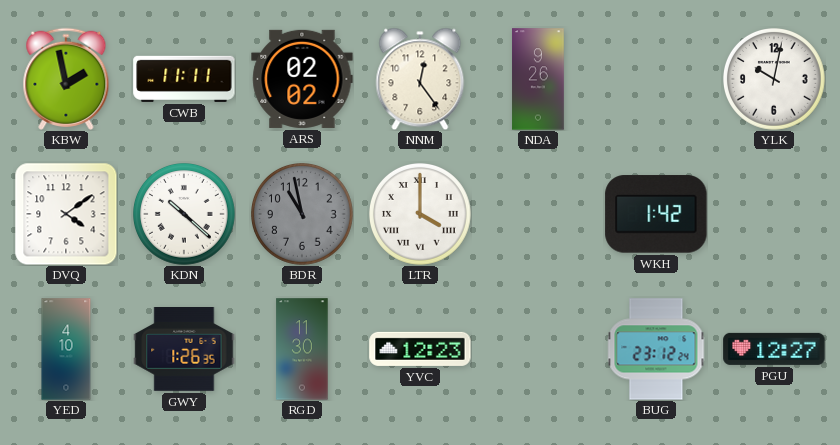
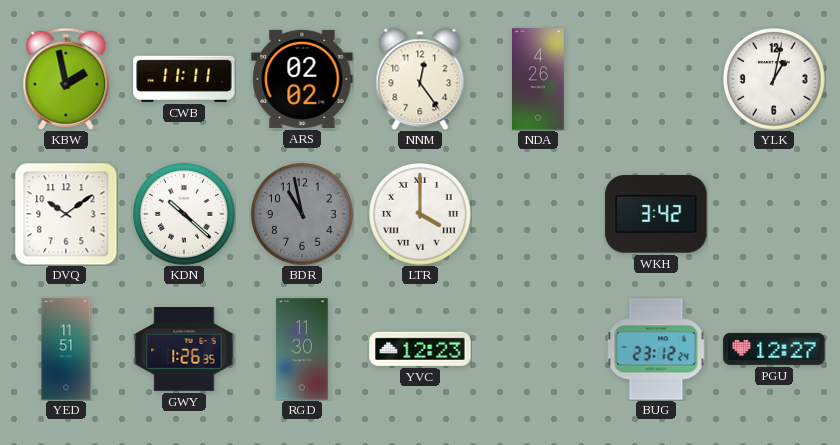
NDA: 9:26 -> 4:26 (538, 79)
YLK: 10:02 -> 1:02 (775, 80)
DVQ: 4:09 -> 10:09 (66, 214)
WKH: 1:42 -> 3:42 (656, 214)
YED: 4:10 -> 11:51 (66, 349)
